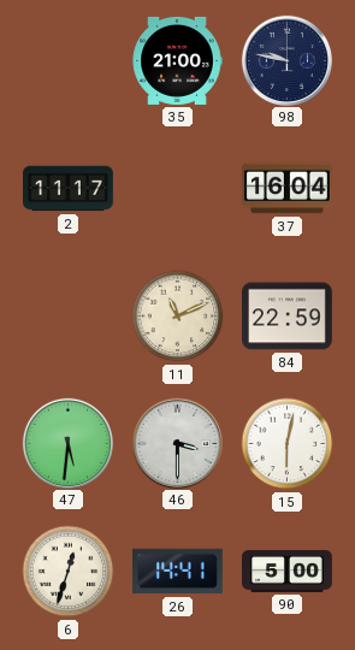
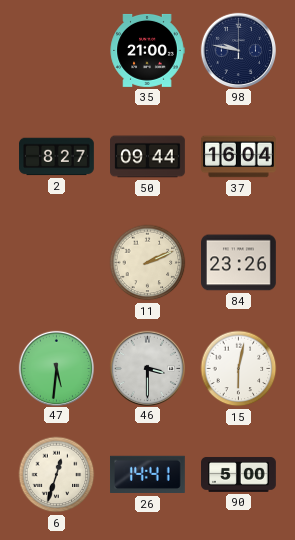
2: 11:17 -> 8:27 (57, 157)
50: none -> 09:44 (148, 157)
11: 11:11 -> 2:11 (148, 263)
84: 22:59 -> 23:26 (239, 263)
